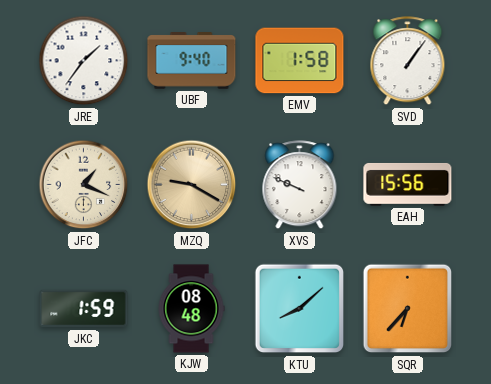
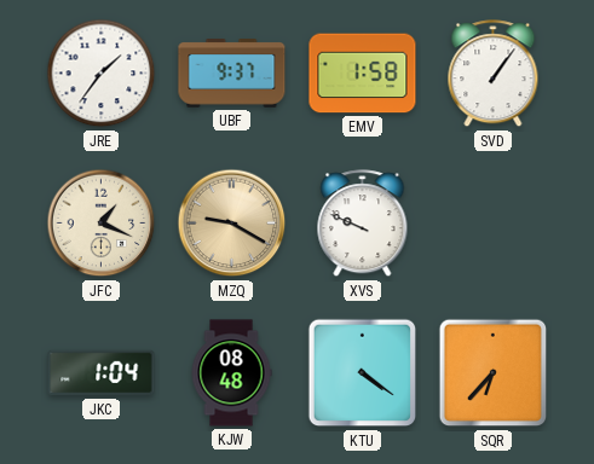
UBF: 9:40 -> 9:37 (232, 74)
EAH: 15:56 -> none (408, 184)
JKC: 1:59 -> 1:04 (102, 373)
KTU: 8:08 -> 4:21 (363, 373)
